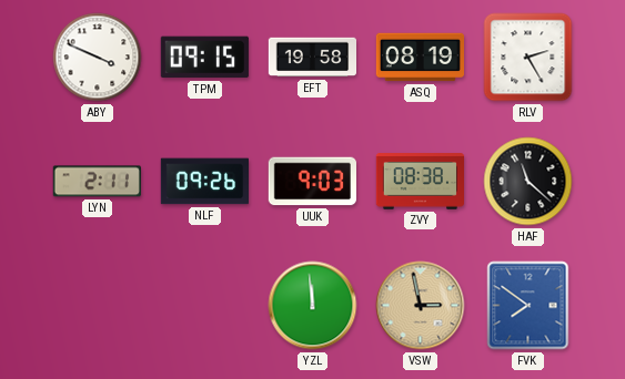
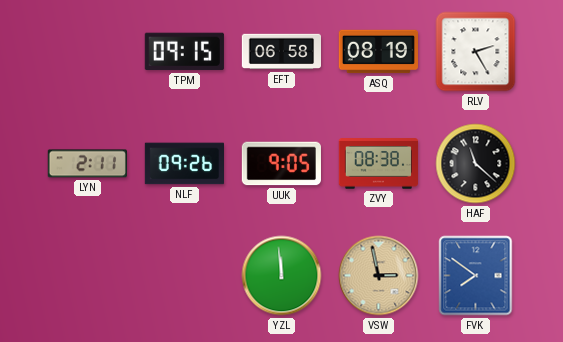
ABY: 3:49 -> none (98, 58)
EFT: 19:58 -> 06:58 (281, 52)
UUK: 9:03 -> 9:05 (281, 164)
